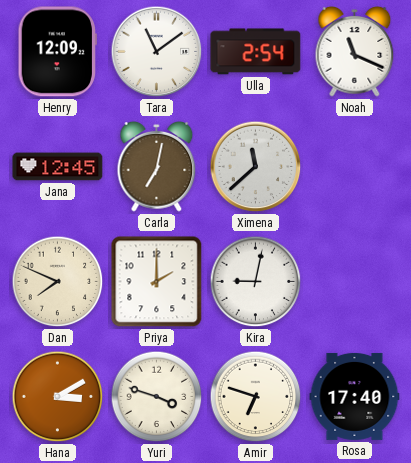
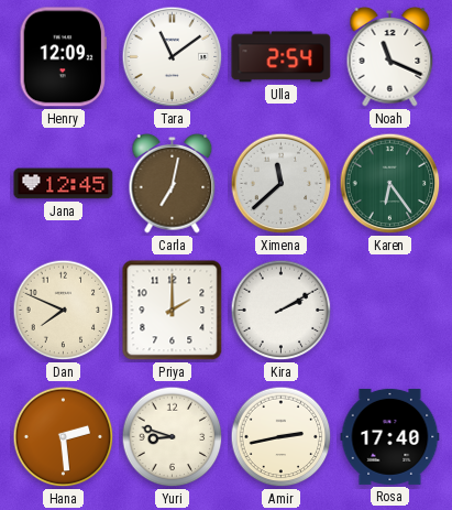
Karen: none -> 6:24 (390, 184)
Kira: 9:02 -> 2:10 (282, 311)
Hana: 3:10 -> 2:29 (64, 437)
Yuri: 3:48 -> 8:48 (173, 437)
Amir: 6:48 -> 2:43 (282, 437)
